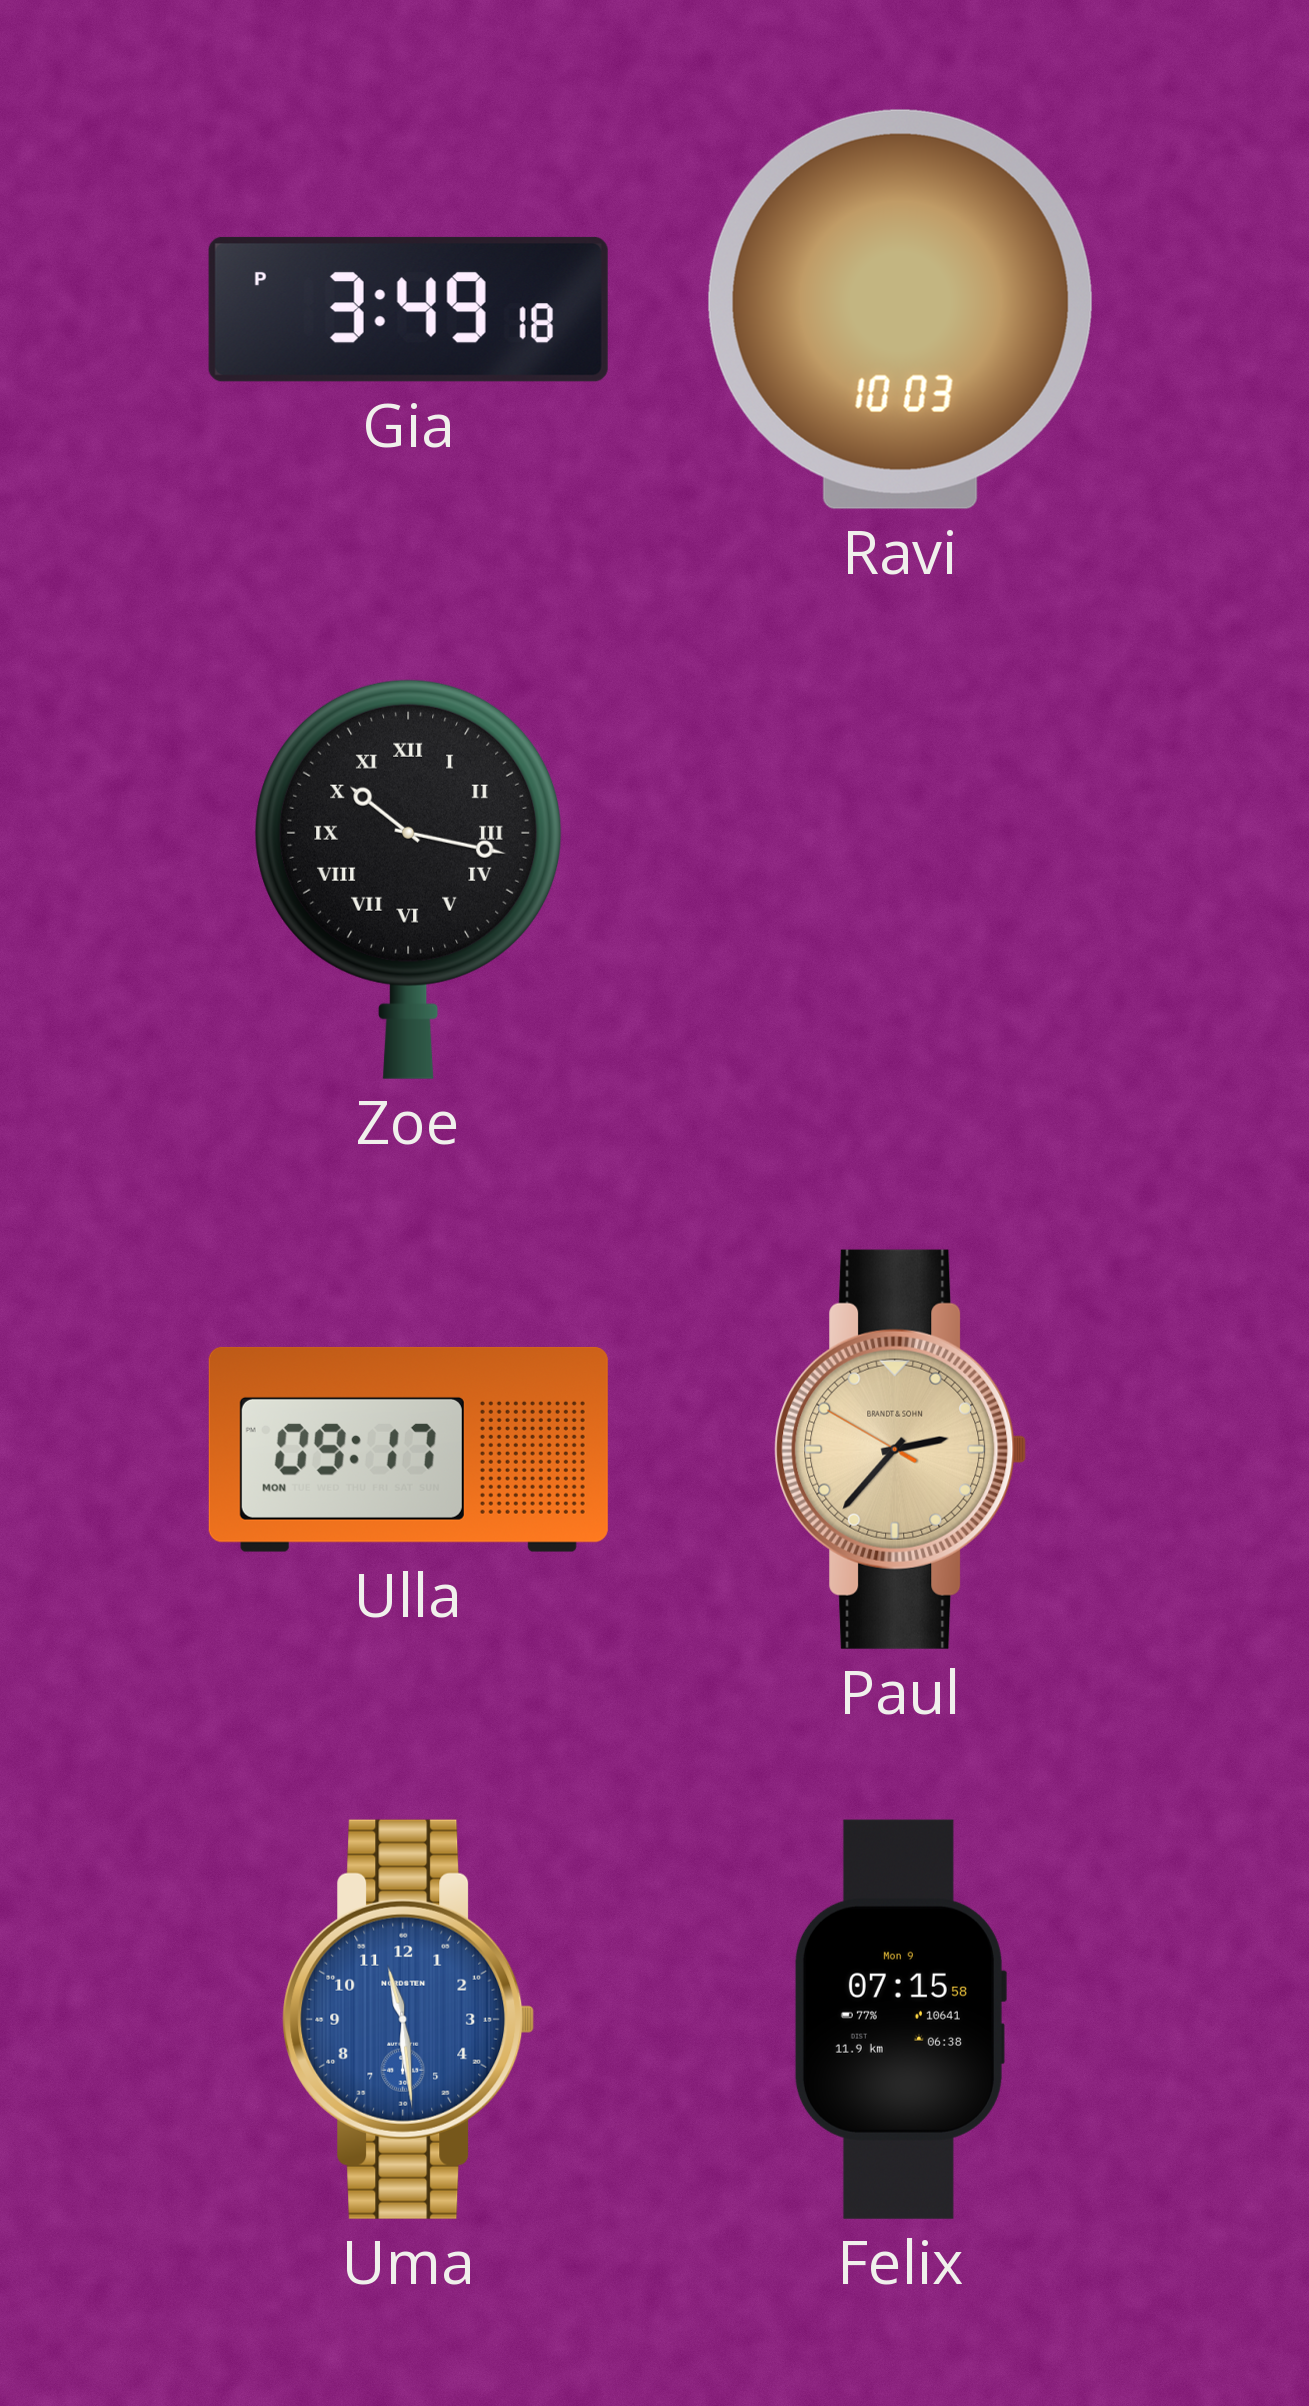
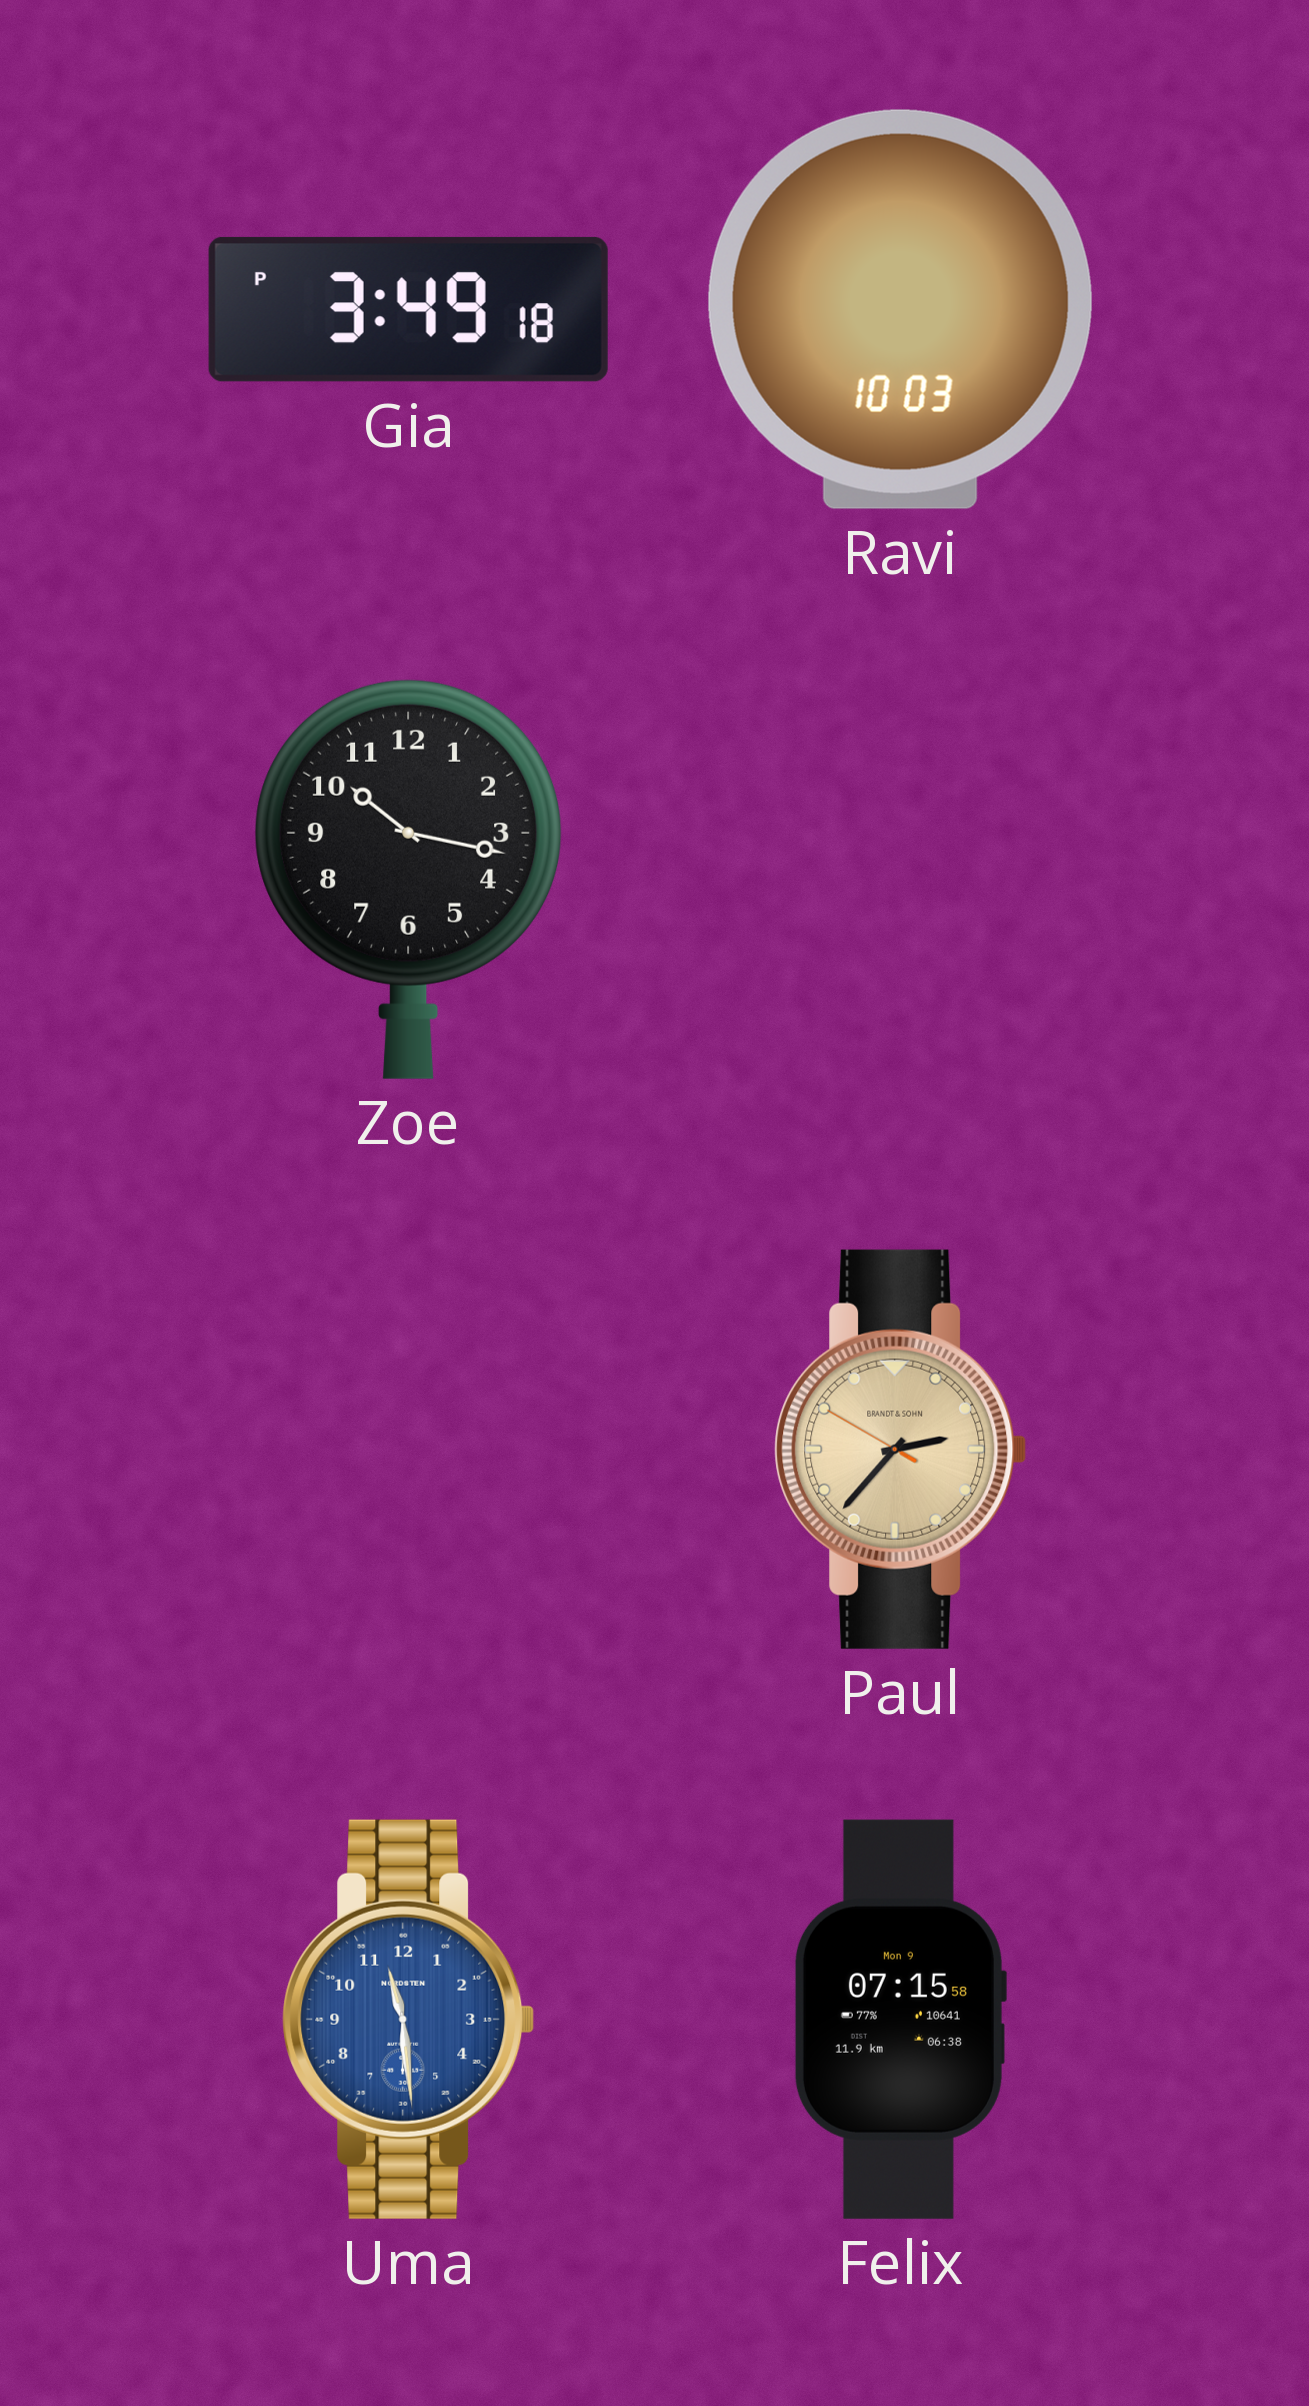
Zoe numerals: Roman -> Arabic (409, 879)
Ulla: 09:17 -> none (408, 1449)
